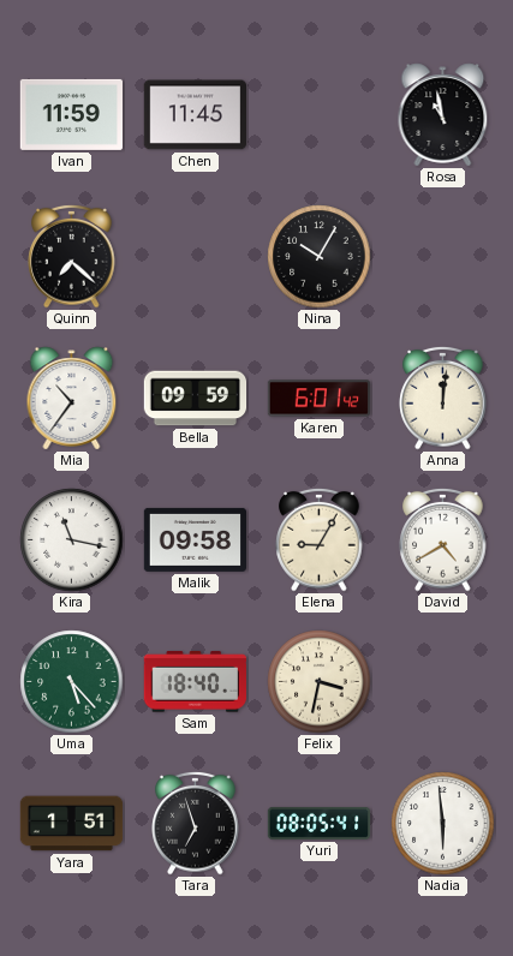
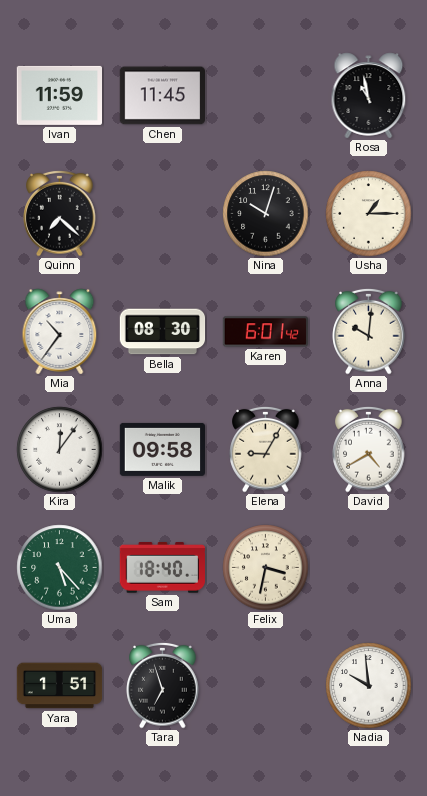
Nina: 10:05 -> 10:03 (266, 214)
Usha: none -> 1:15 (369, 214)
Bella: 09:59 -> 08:30 (163, 332)
Anna: 12:01 -> 10:01 (369, 331)
Kira: 11:17 -> 12:06 (60, 450)
Yuri: 08:05 -> none (320, 823)
Nadia: 5:59 -> 9:59 (369, 686)
